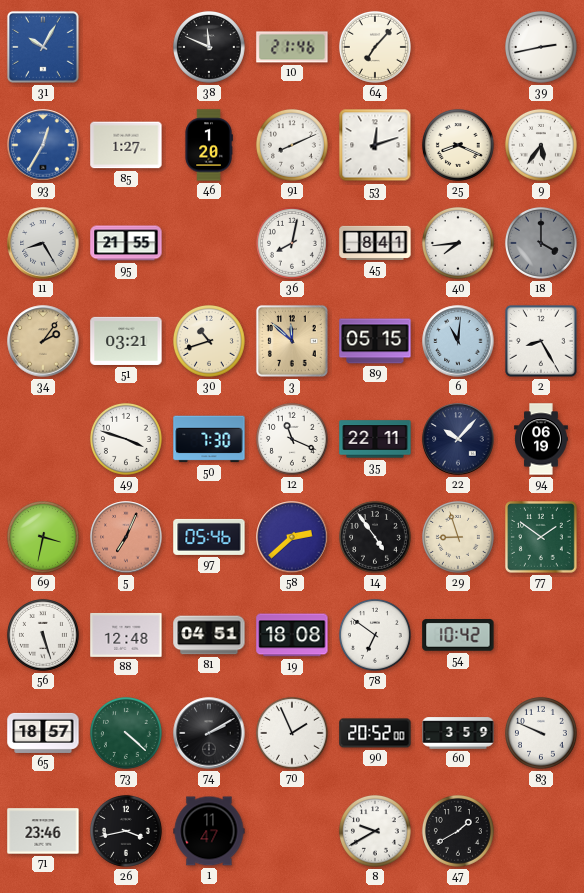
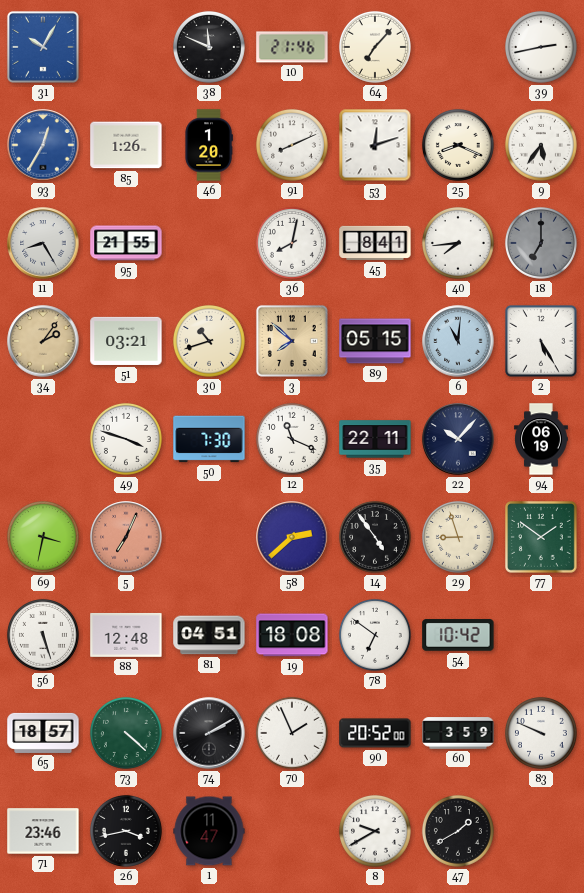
85: 1:27 -> 1:26 (126, 145)
18: 4:00 -> 7:00 (541, 243)
3: 11:52 -> 7:52 (292, 341)
2: 8:25 -> 5:25 (542, 342)
97: 05:46 -> none (209, 537)
